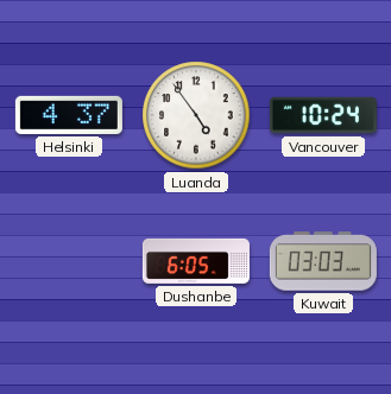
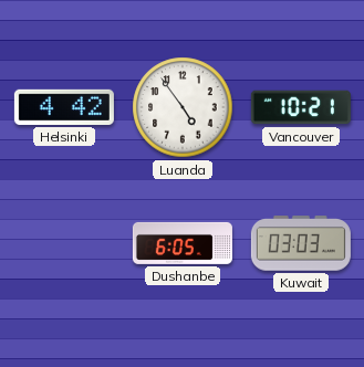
Helsinki: 4:37 -> 4:42 (64, 107)
Vancouver: 10:24 -> 10:21 (301, 107)
